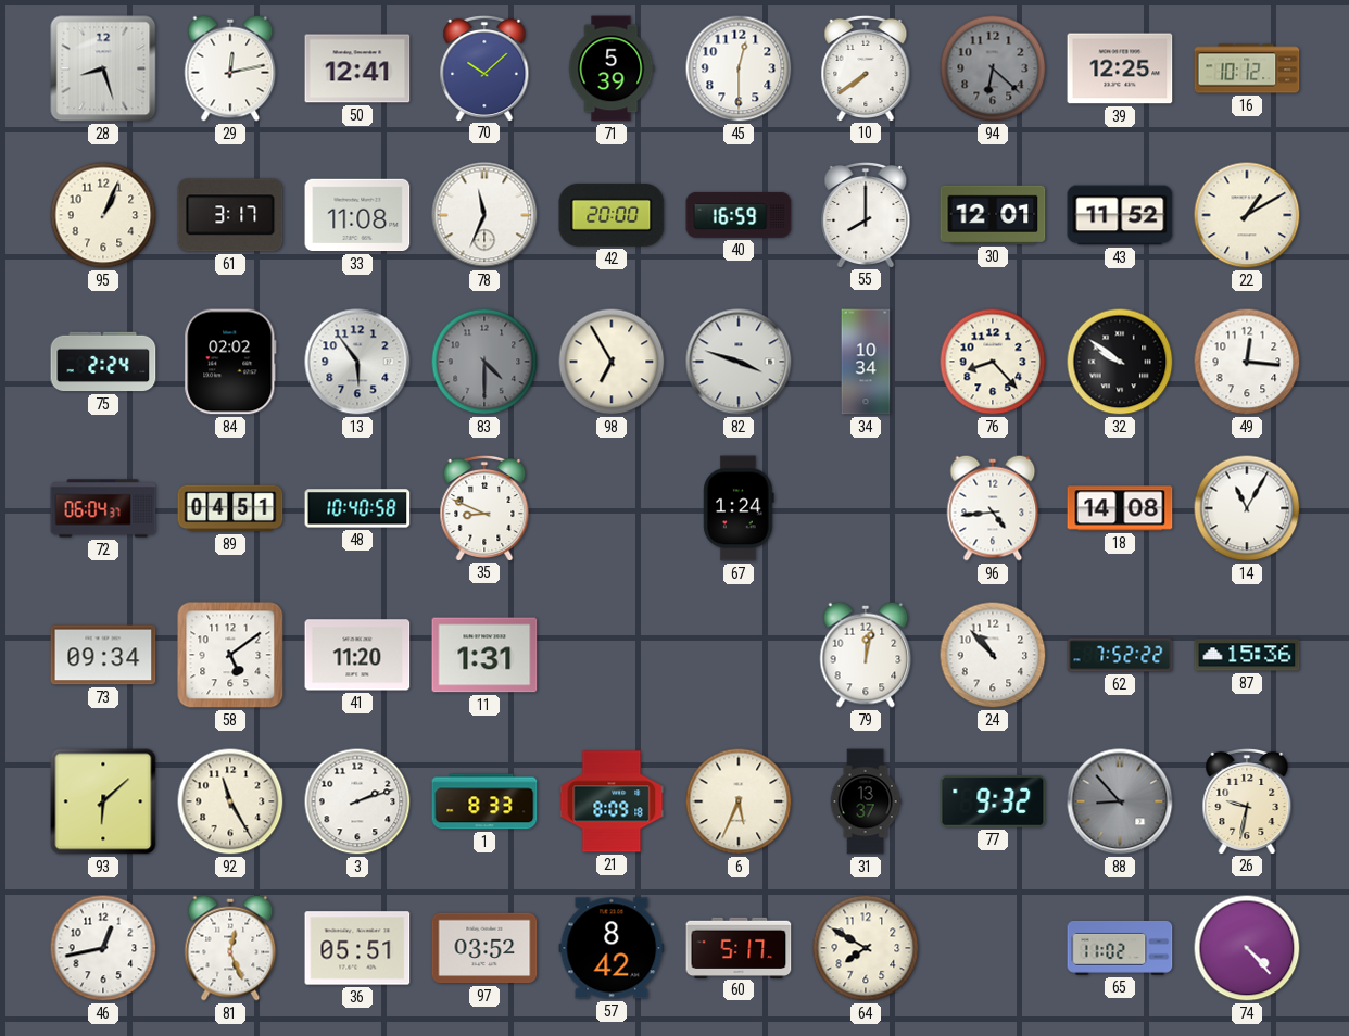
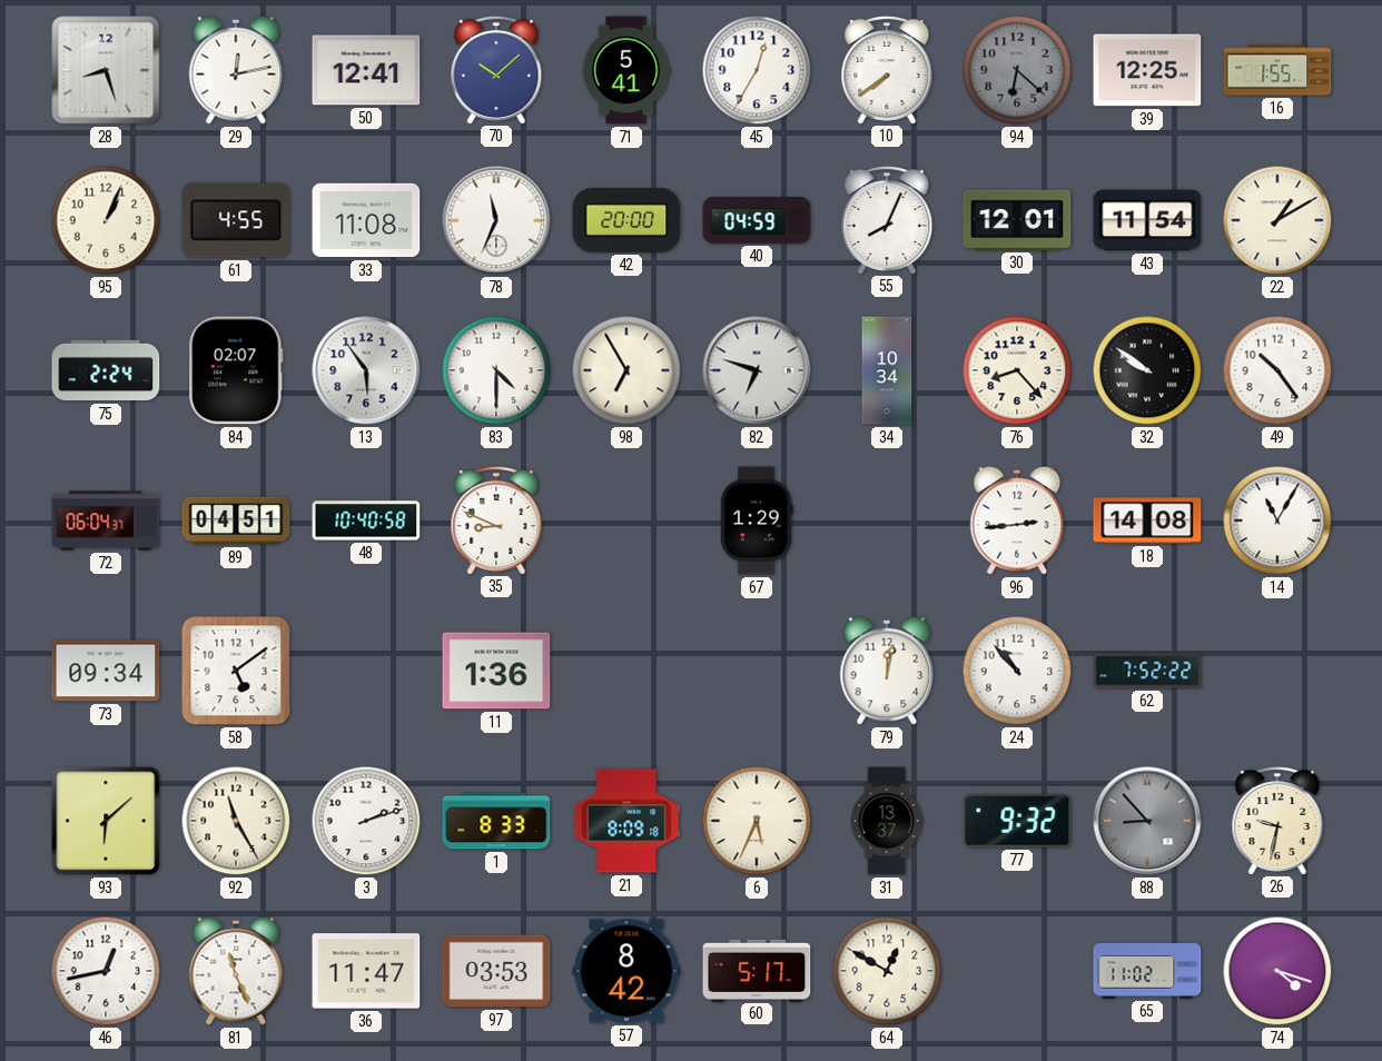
71: 5:39 -> 5:41 (626, 70)
45: 12:30 -> 12:35 (757, 70)
16: 10:12 -> 1:55 (1277, 70)
61: 3:17 -> 4:55 (236, 220)
40: 16:59 -> 04:59 (757, 220)
55: 8:00 -> 8:04 (887, 219)
43: 11:52 -> 11:54 (1147, 220)
84: 02:02 -> 02:07 (236, 370)
83 dial: grey -> white (496, 370)
82: 3:48 -> 6:48 (757, 370)
49: 12:16 -> 10:24 (1277, 370)
67: 1:24 -> 1:29 (757, 520)
96: 4:44 -> 2:44 (1017, 520)
41: 11:20 -> none (357, 655)
11: 1:31 -> 1:36 (496, 671)
87: 15:36 -> none (1247, 655)
81: 12:26 -> 11:26 (236, 971)
36: 05:51 -> 11:47 (366, 971)
97: 03:52 -> 03:53 (496, 971)
64: 7:50 -> 12:50 (887, 971)
74: 4:23 -> 4:18 (1277, 971)
